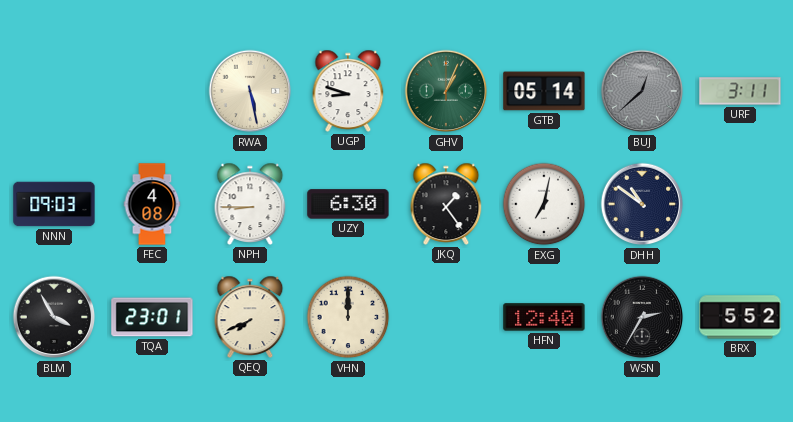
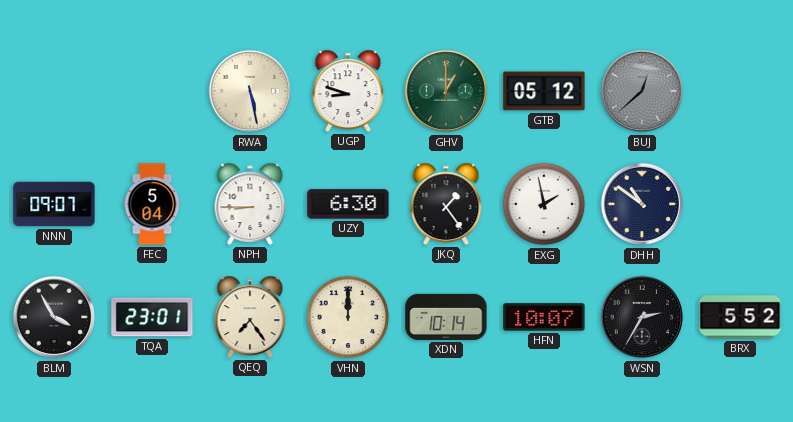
GHV: 1:04 -> 1:00 (446, 91)
GTB: 05:14 -> 05:12 (544, 91)
URF: 3:11 -> none (740, 91)
NNN: 09:03 -> 09:07 (54, 204)
FEC: 4:08 -> 5:04 (152, 204)
EXG: 7:02 -> 1:58 (544, 204)
QEQ: 7:41 -> 7:24 (250, 317)
XDN: none -> 10:14 (446, 317)
HFN: 12:40 -> 10:07 (544, 317)
